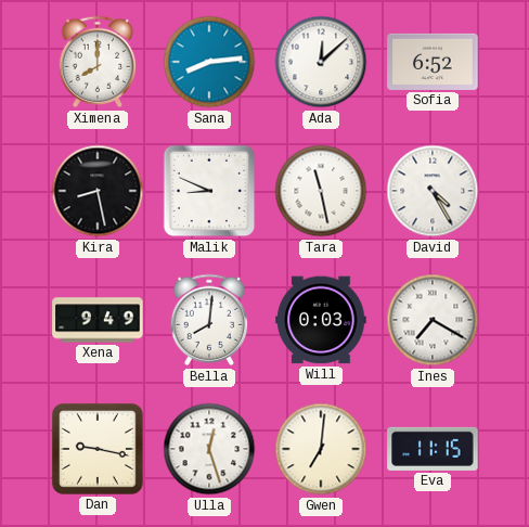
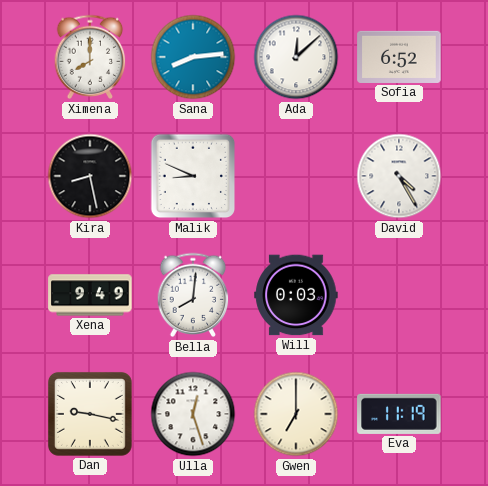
Tara: 11:28 -> none (321, 191)
Ines: 7:20 -> none (433, 320)
Gwen: 7:01 -> 7:00 (296, 414)
Eva: 11:15 -> 11:19 (399, 414)
